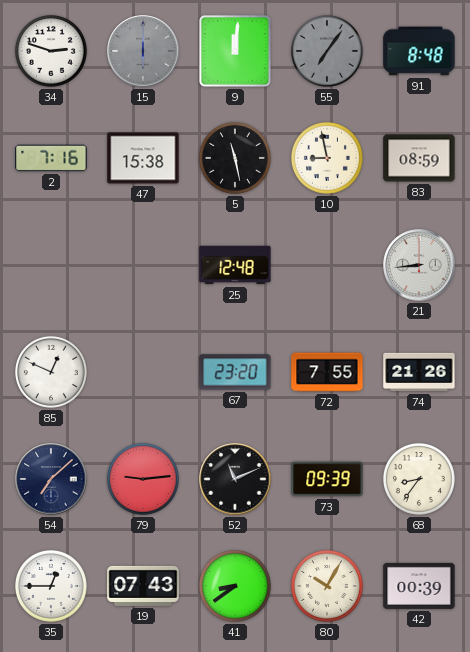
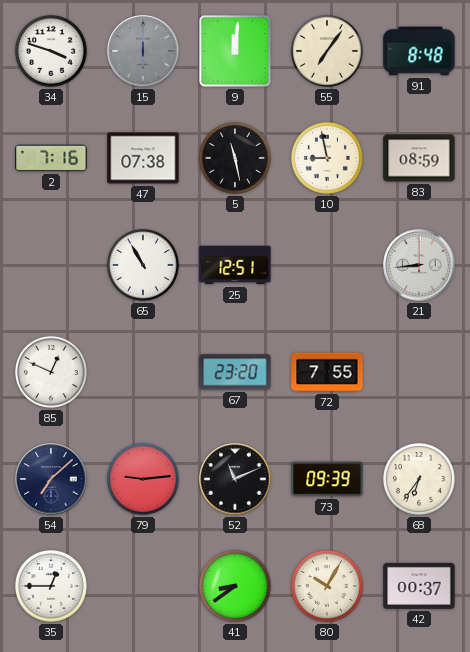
34: 2:48 -> 3:48 (51, 51)
55 dial: grey -> cream (327, 51)
47: 15:38 -> 07:38 (143, 158)
65: none -> 10:55 (143, 265)
25: 12:48 -> 12:51 (235, 265)
74: 21:26 -> none (419, 372)
68: 8:36 -> 6:36 (419, 479)
19: 07:43 -> none (143, 586)
42: 00:39 -> 00:37 (419, 586)
